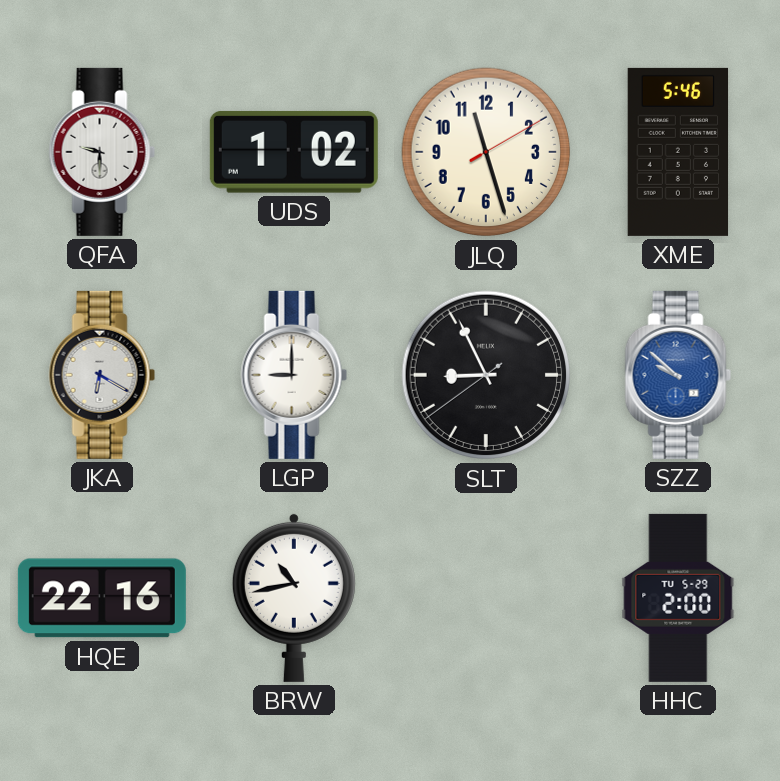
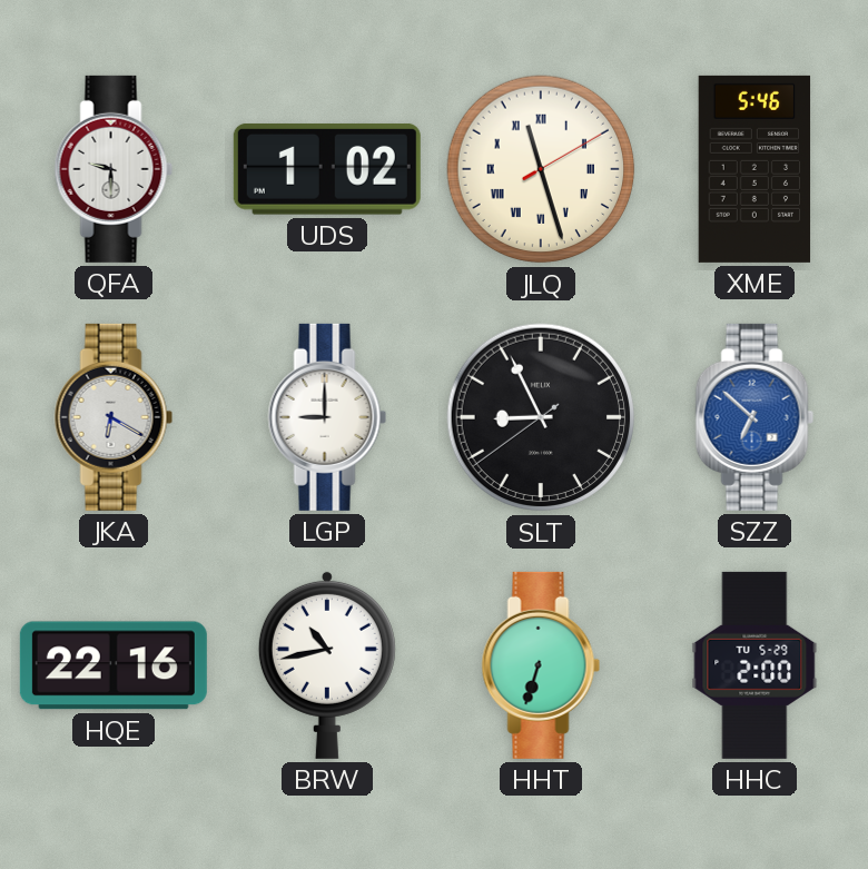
JLQ numerals: Arabic -> Roman (541, 169)
SZZ: 9:52 -> 6:52 (754, 417)
HHT: none -> 6:33 (541, 665)
